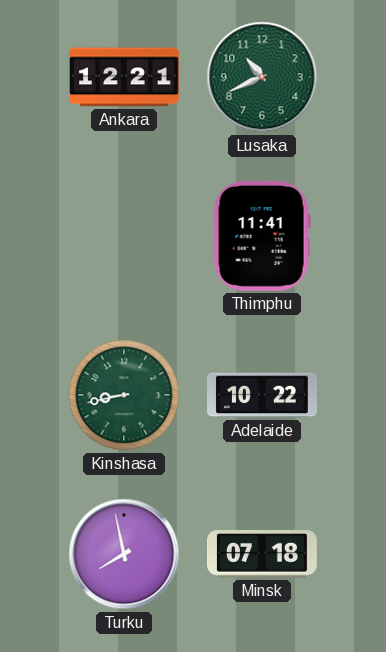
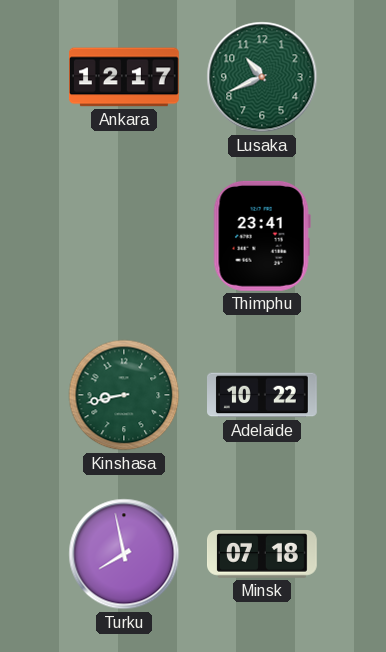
Ankara: 12:21 -> 12:17 (125, 77)
Thimphu: 11:41 -> 23:41 (262, 236)
